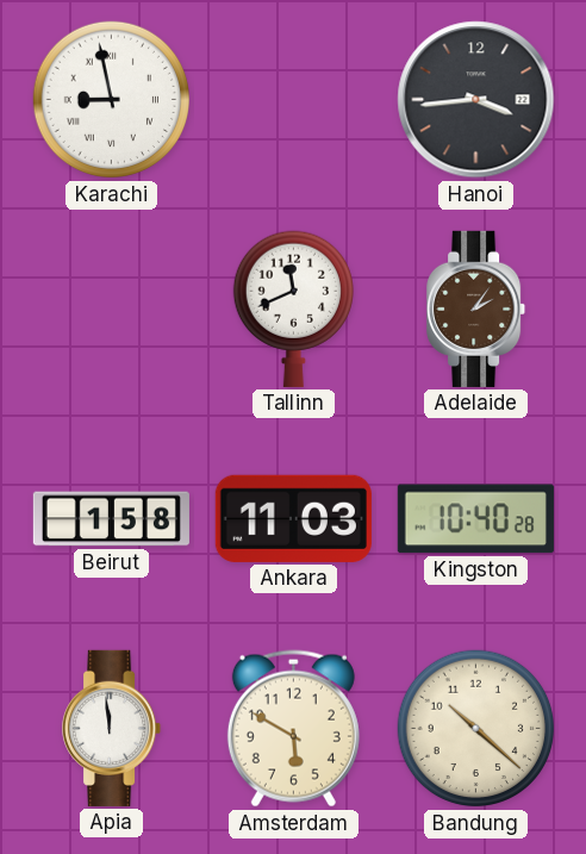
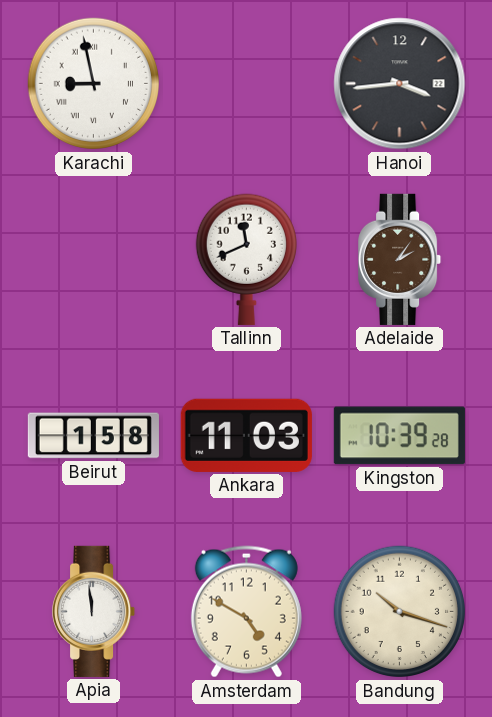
Kingston: 10:40 -> 10:39 (399, 436)
Amsterdam: 5:50 -> 4:50 (246, 612)
Bandung: 10:22 -> 10:18 (400, 612)
